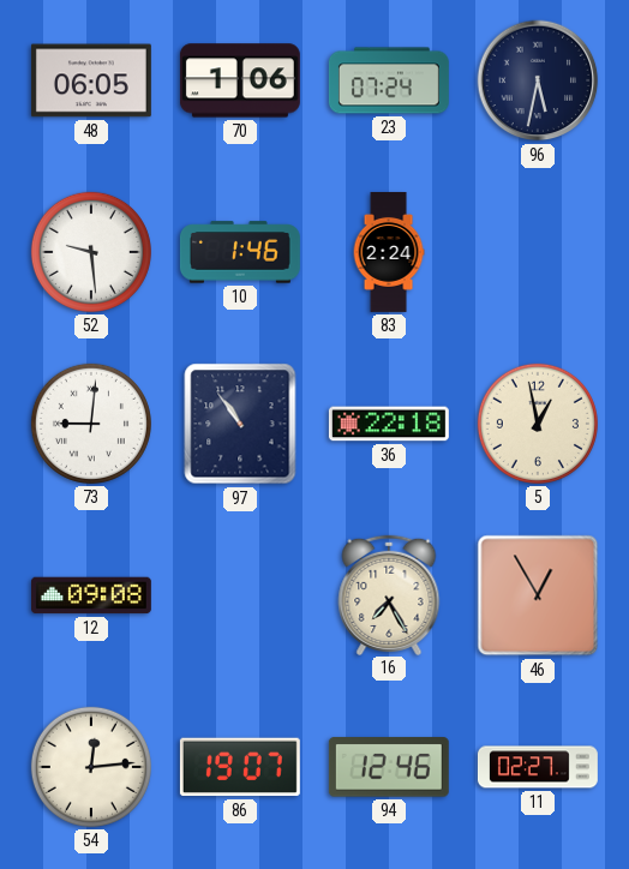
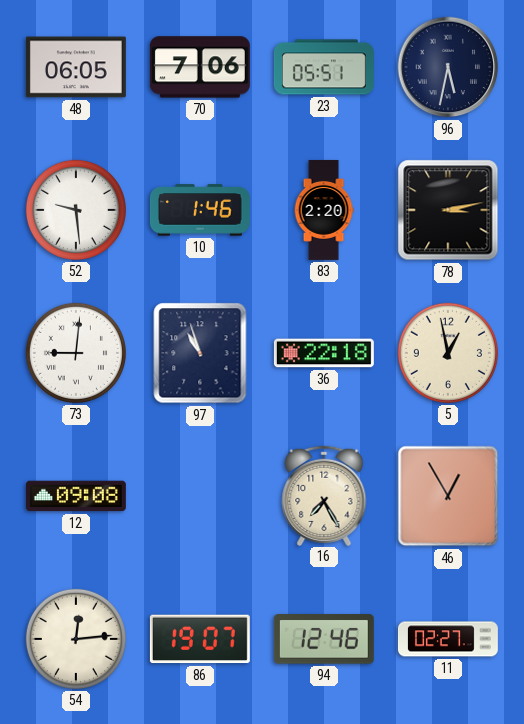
70: 1:06 -> 7:06 (200, 67)
23: 07:24 -> 05:51 (324, 67)
83: 2:24 -> 2:20 (324, 210)
78: none -> 3:13 (448, 210)
97: 10:54 -> 10:57 (200, 353)
